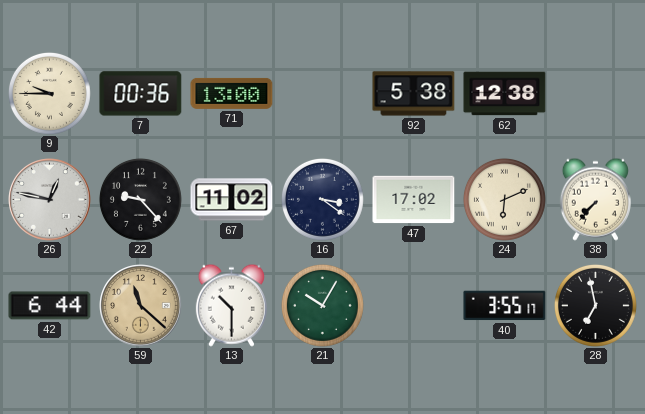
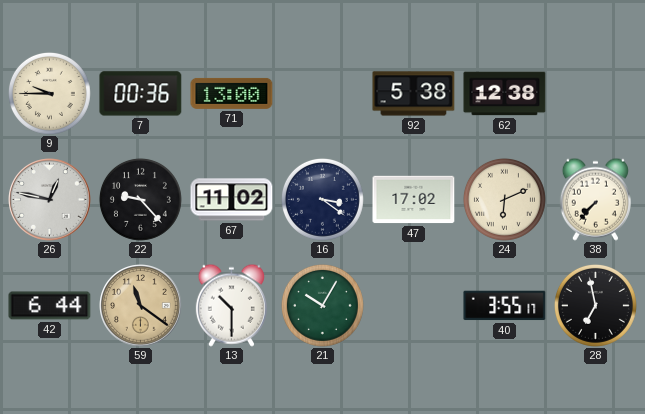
59: 11:22 -> 11:21 (141, 306)
